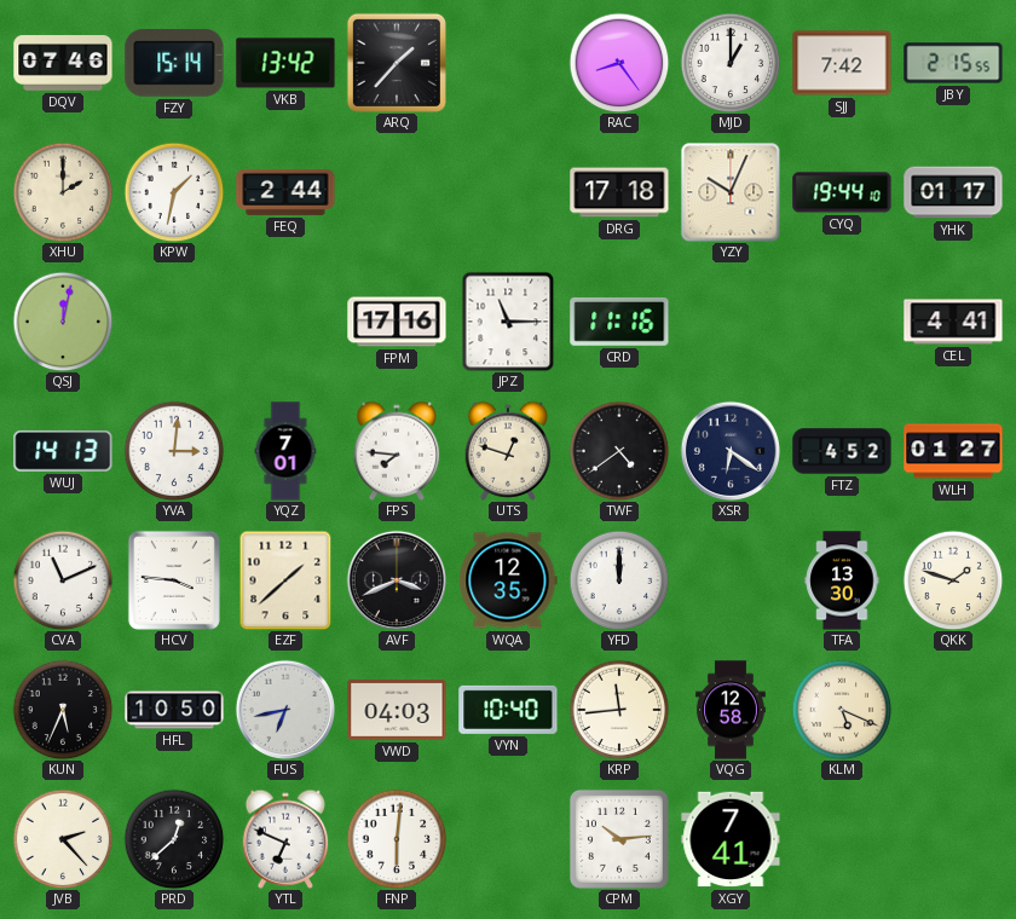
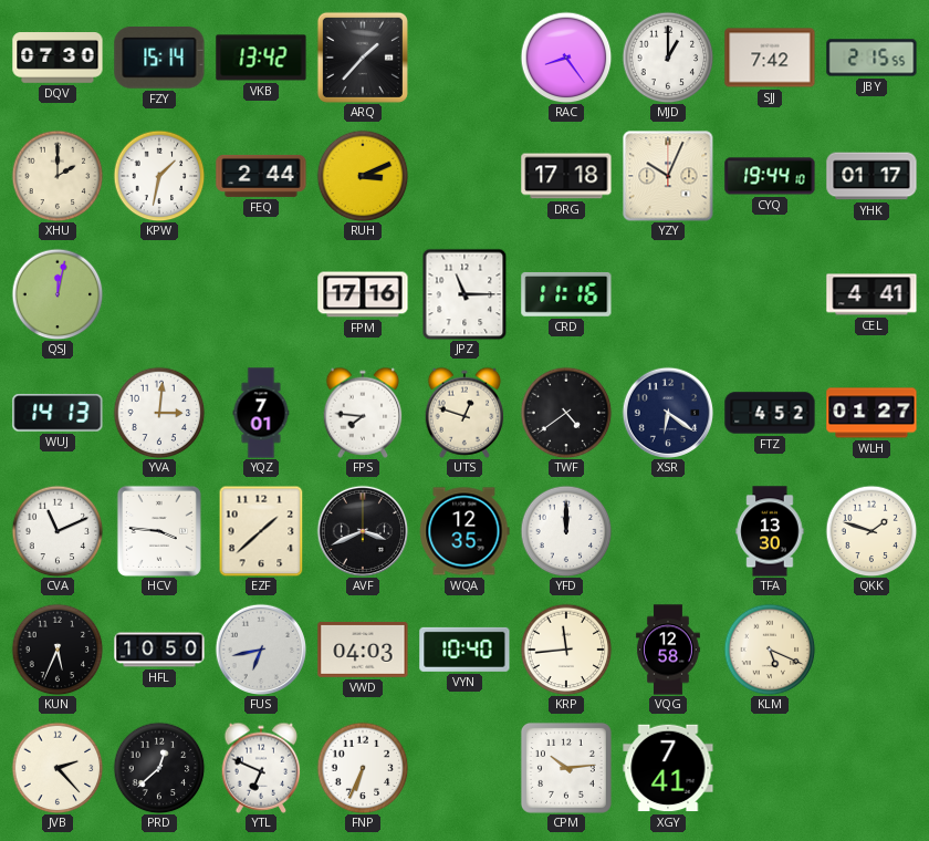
DQV: 07:46 -> 07:30 (58, 58)
RUH: none -> 3:11 (363, 176)
FNP: 6:01 -> 6:34 (363, 768)
